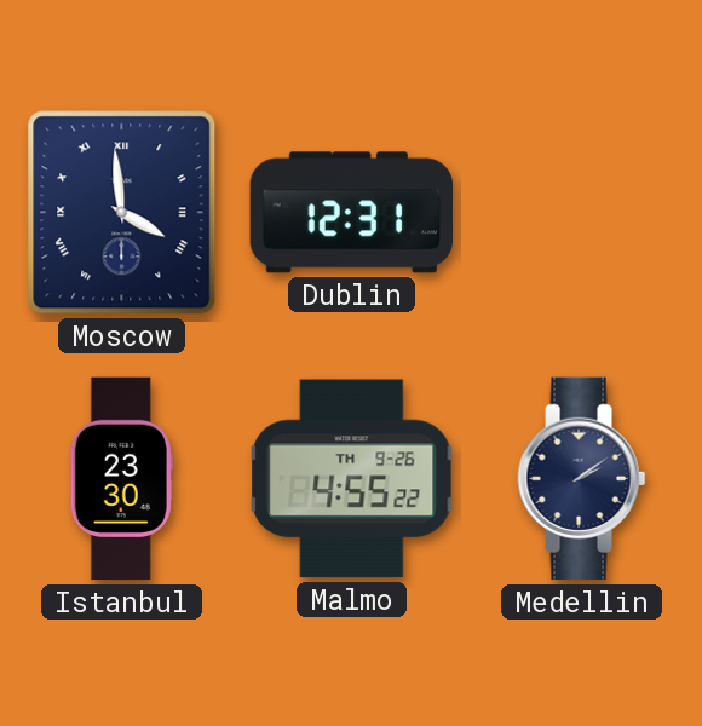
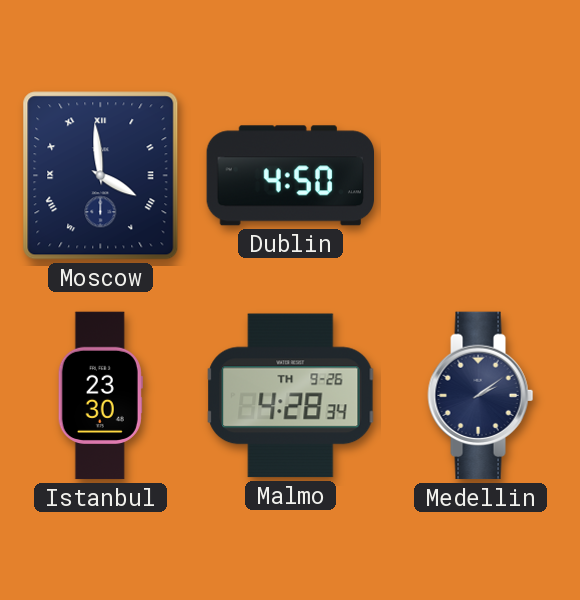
Dublin: 12:31 -> 4:50 (290, 176)
Malmo: 4:55 -> 4:28 (291, 396)
